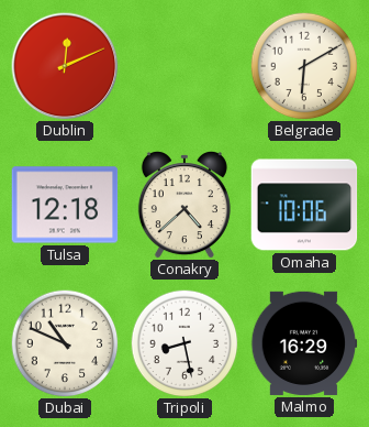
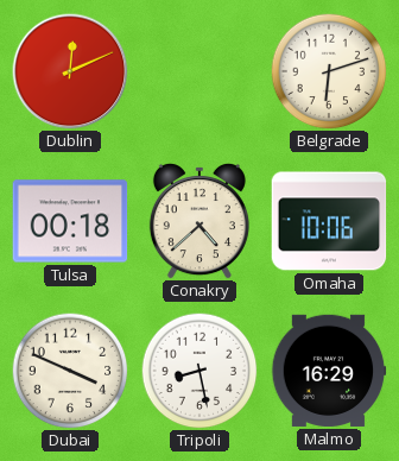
Belgrade: 6:10 -> 6:12 (329, 71)
Tulsa: 12:18 -> 00:18 (70, 221)
Dubai: 10:49 -> 3:49 (70, 371)
